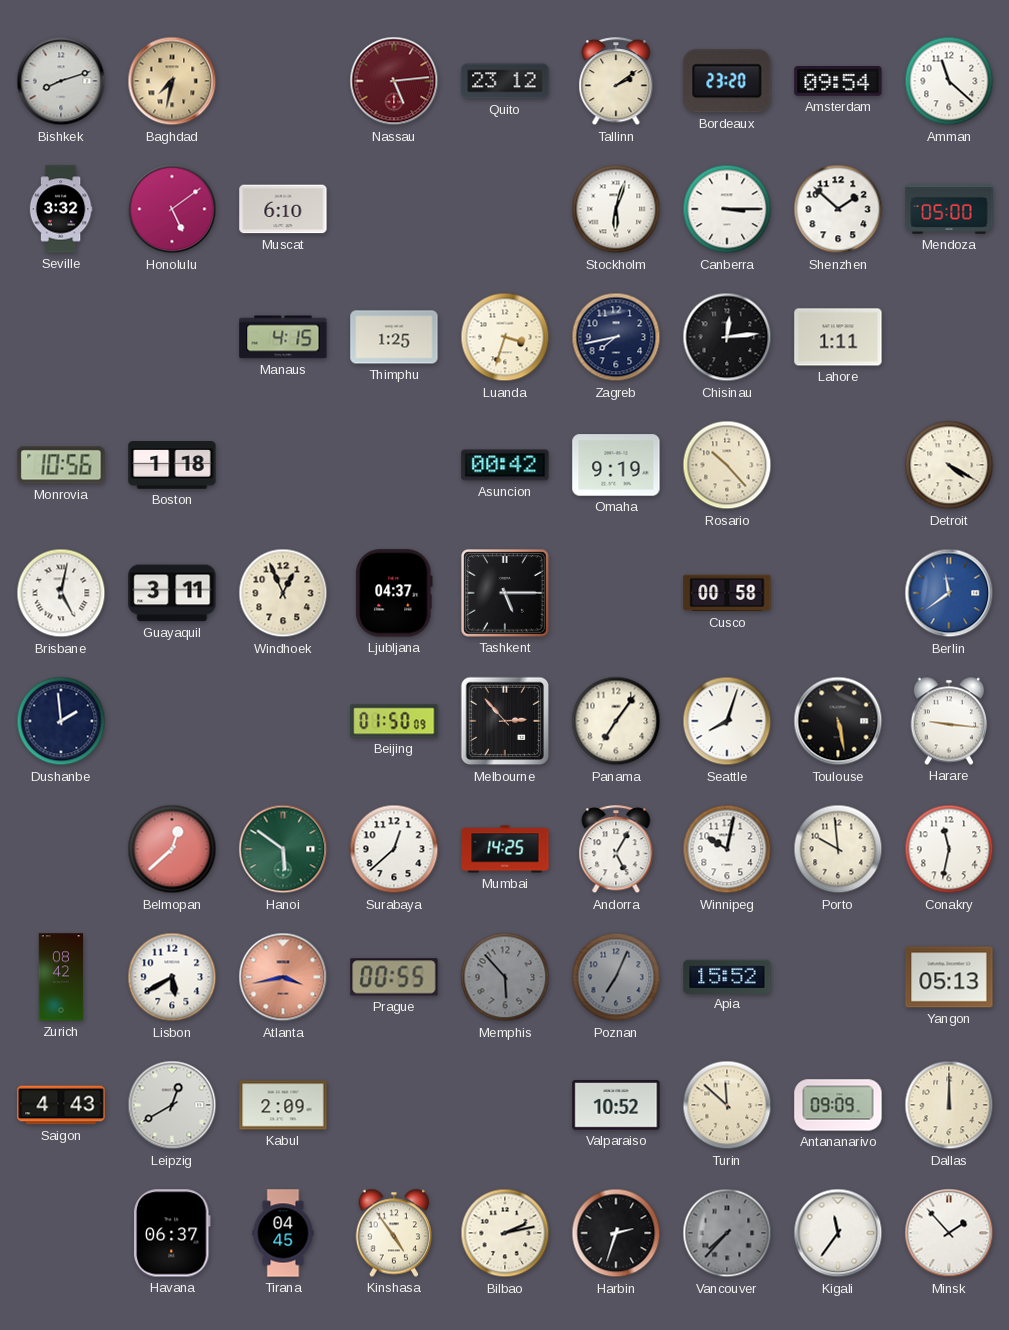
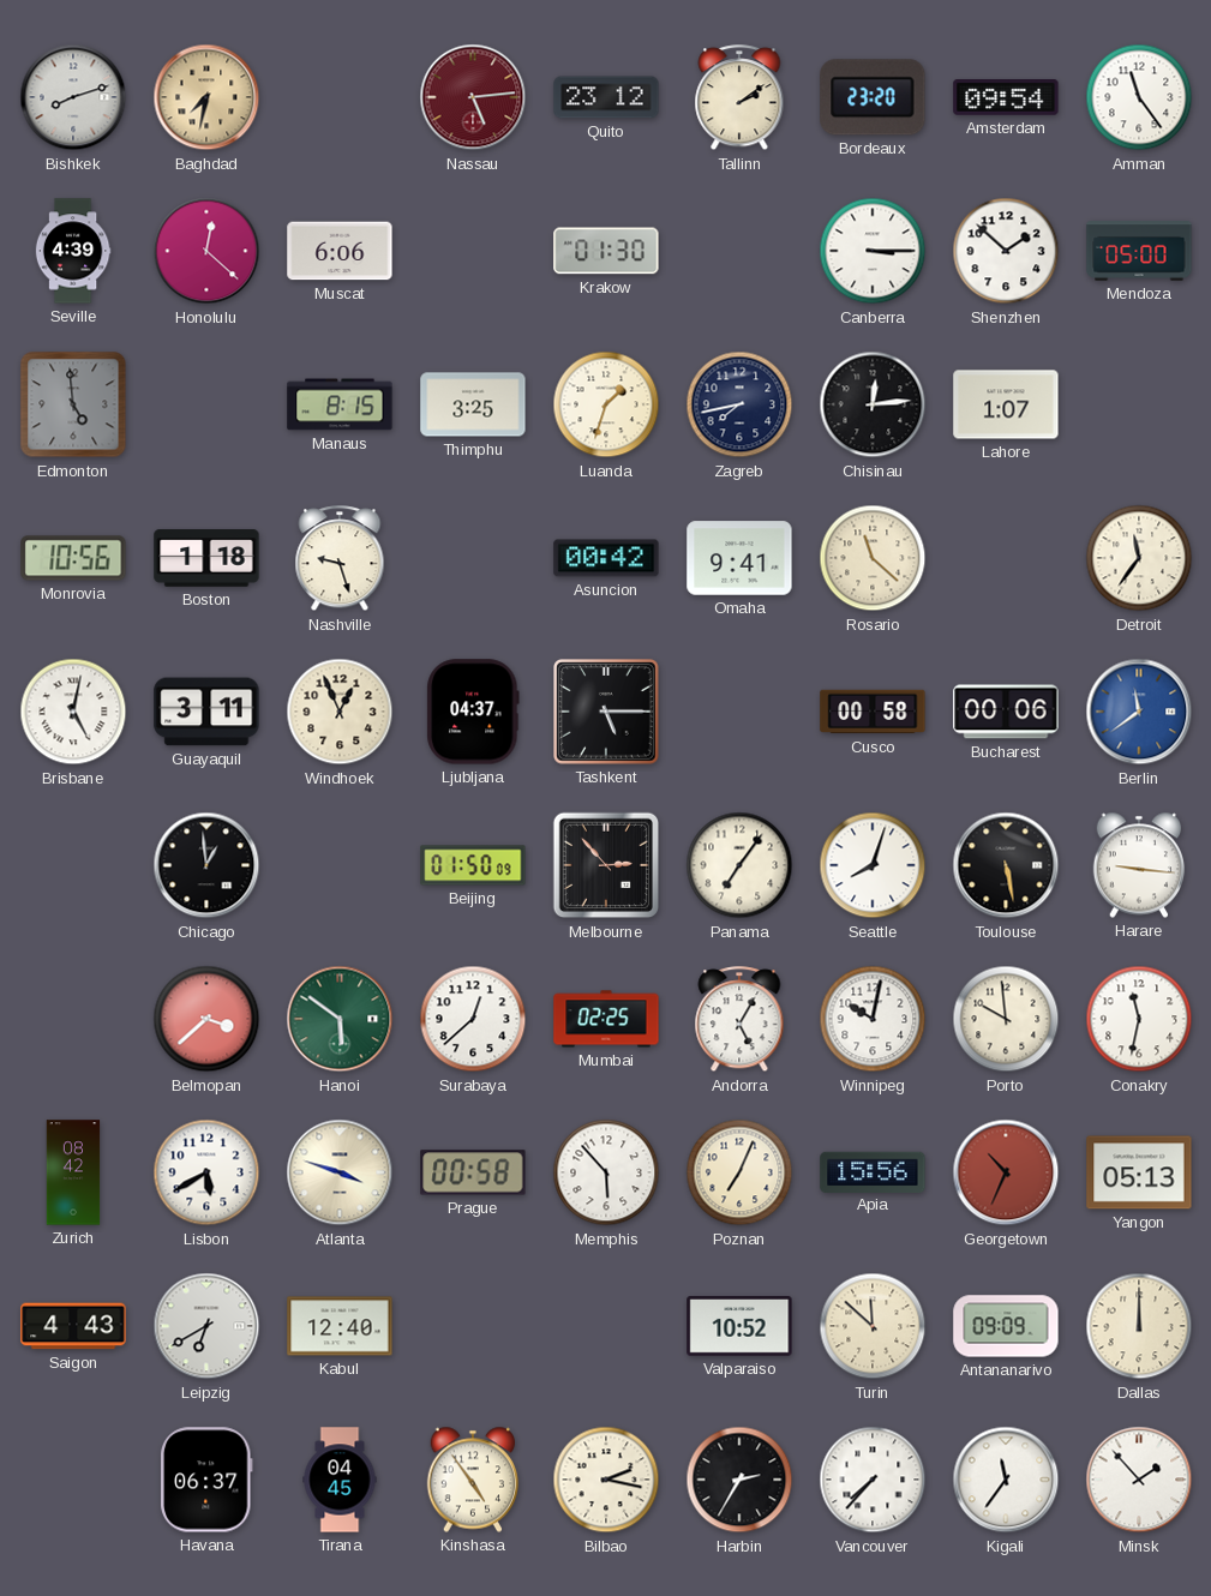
Amman: 11:22 -> 11:24 (1139, 97)
Seville: 3:32 -> 4:39 (73, 251)
Honolulu: 5:09 -> 12:22 (206, 251)
Muscat: 6:10 -> 6:06 (340, 251)
Krakow: none -> 01:30 (606, 251)
Stockholm: 6:03 -> none (616, 209)
Edmonton: none -> 4:59 (73, 404)
Manaus: 4:15 -> 8:15 (340, 404)
Thimphu: 1:25 -> 3:25 (473, 404)
Luanda: 3:33 -> 1:33 (606, 404)
Lahore: 1:11 -> 1:07 (1006, 404)
Nashville: none -> 9:27 (340, 559)
Omaha: 9:19 -> 9:41 (739, 558)
Rosario: 10:23 -> 11:22 (873, 558)
Detroit: 4:20 -> 11:36 (1139, 558)
Bucharest: none -> 00:06 (1006, 712)
Dushanbe: 1:59 -> none (61, 721)
Chicago: none -> 12:59 (206, 865)
Belmopan: 12:38 -> 3:38 (206, 1019)
Mumbai: 14:25 -> 02:25 (606, 1019)
Atlanta: 3:43 -> 3:48 (340, 1172)
Atlanta dial: salmon -> cream (340, 1172)
Prague: 00:55 -> 00:58 (473, 1172)
Memphis dial: grey -> white (606, 1172)
Poznan dial: grey -> cream (739, 1172)
Apia: 15:52 -> 15:56 (873, 1171)
Georgetown: none -> 10:34 (1006, 1172)
Leipzig: 12:40 -> 6:40 (206, 1326)
Kabul: 2:09 -> 12:40 (340, 1326)
Bilbao: 2:13 -> 2:17 (606, 1480)
Harbin: 2:33 -> 2:35 (739, 1480)
Vancouver dial: grey -> white (873, 1480)
